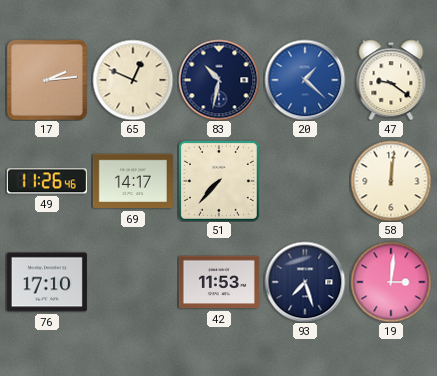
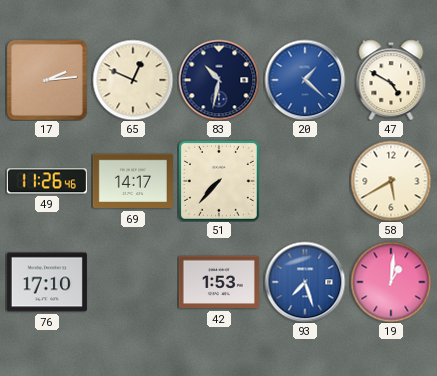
47: 9:21 -> 4:50 (391, 80)
58: 12:01 -> 5:40 (391, 181)
42: 11:53 -> 1:53 (219, 282)
93 dial: navy -> blue (305, 282)
19: 3:01 -> 1:01 (391, 282)
